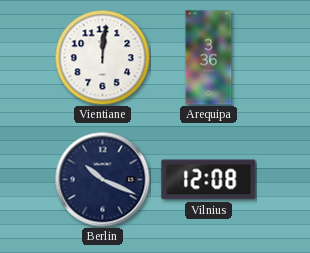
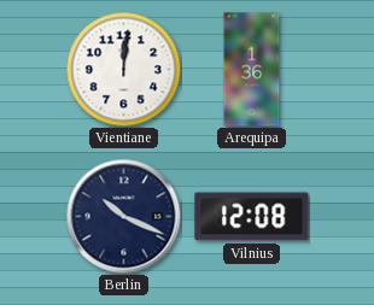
Arequipa: 3:36 -> 1:36 (252, 70)
